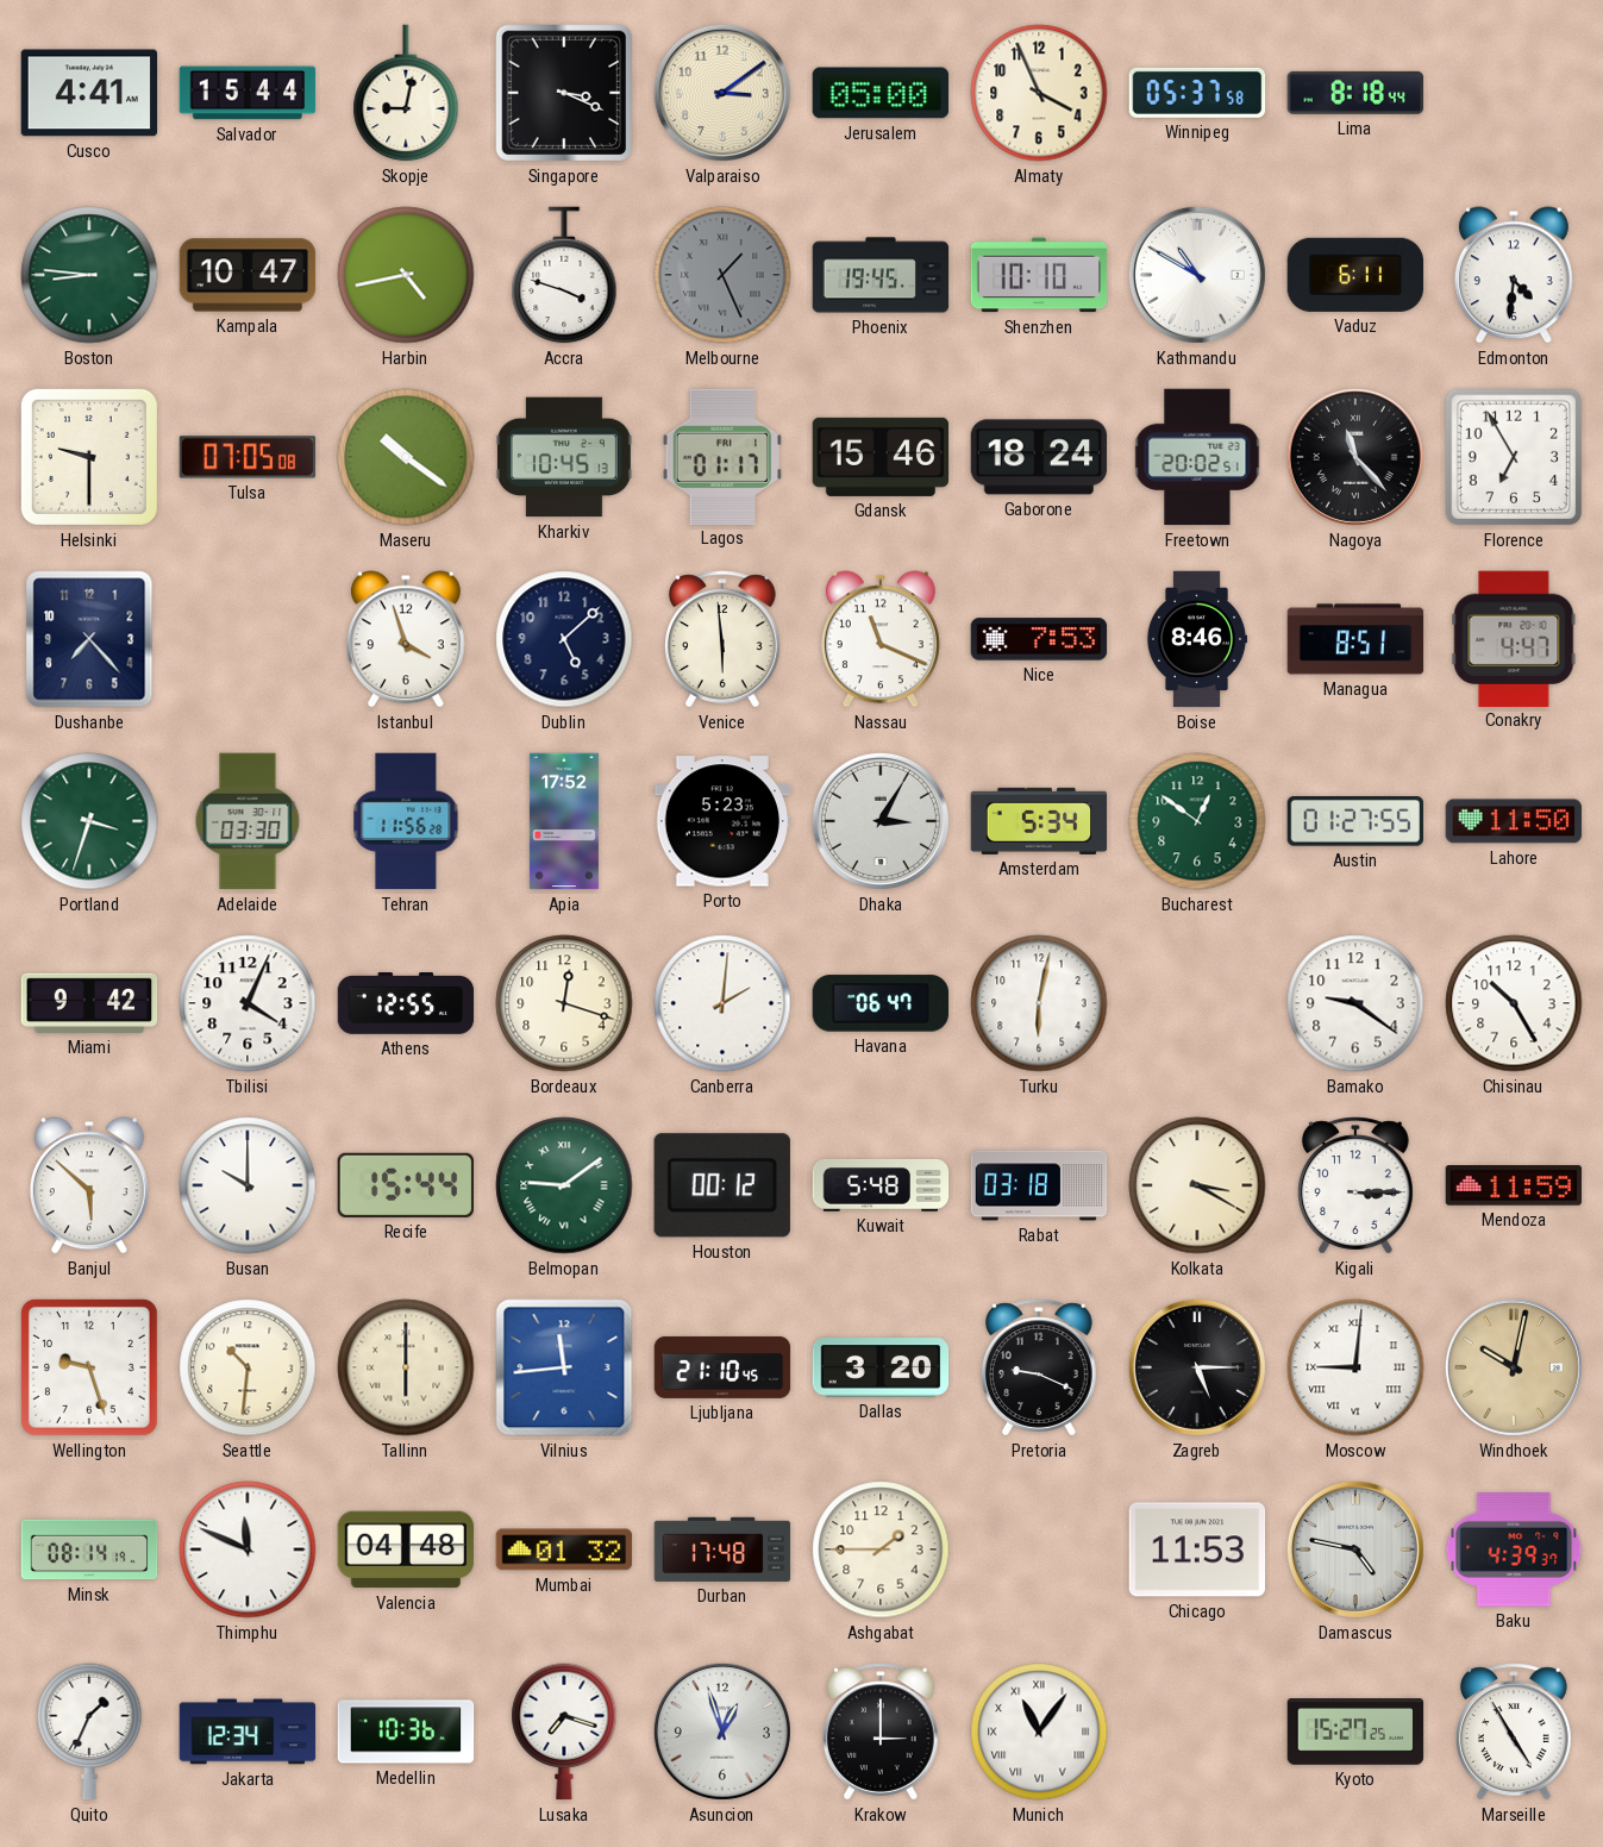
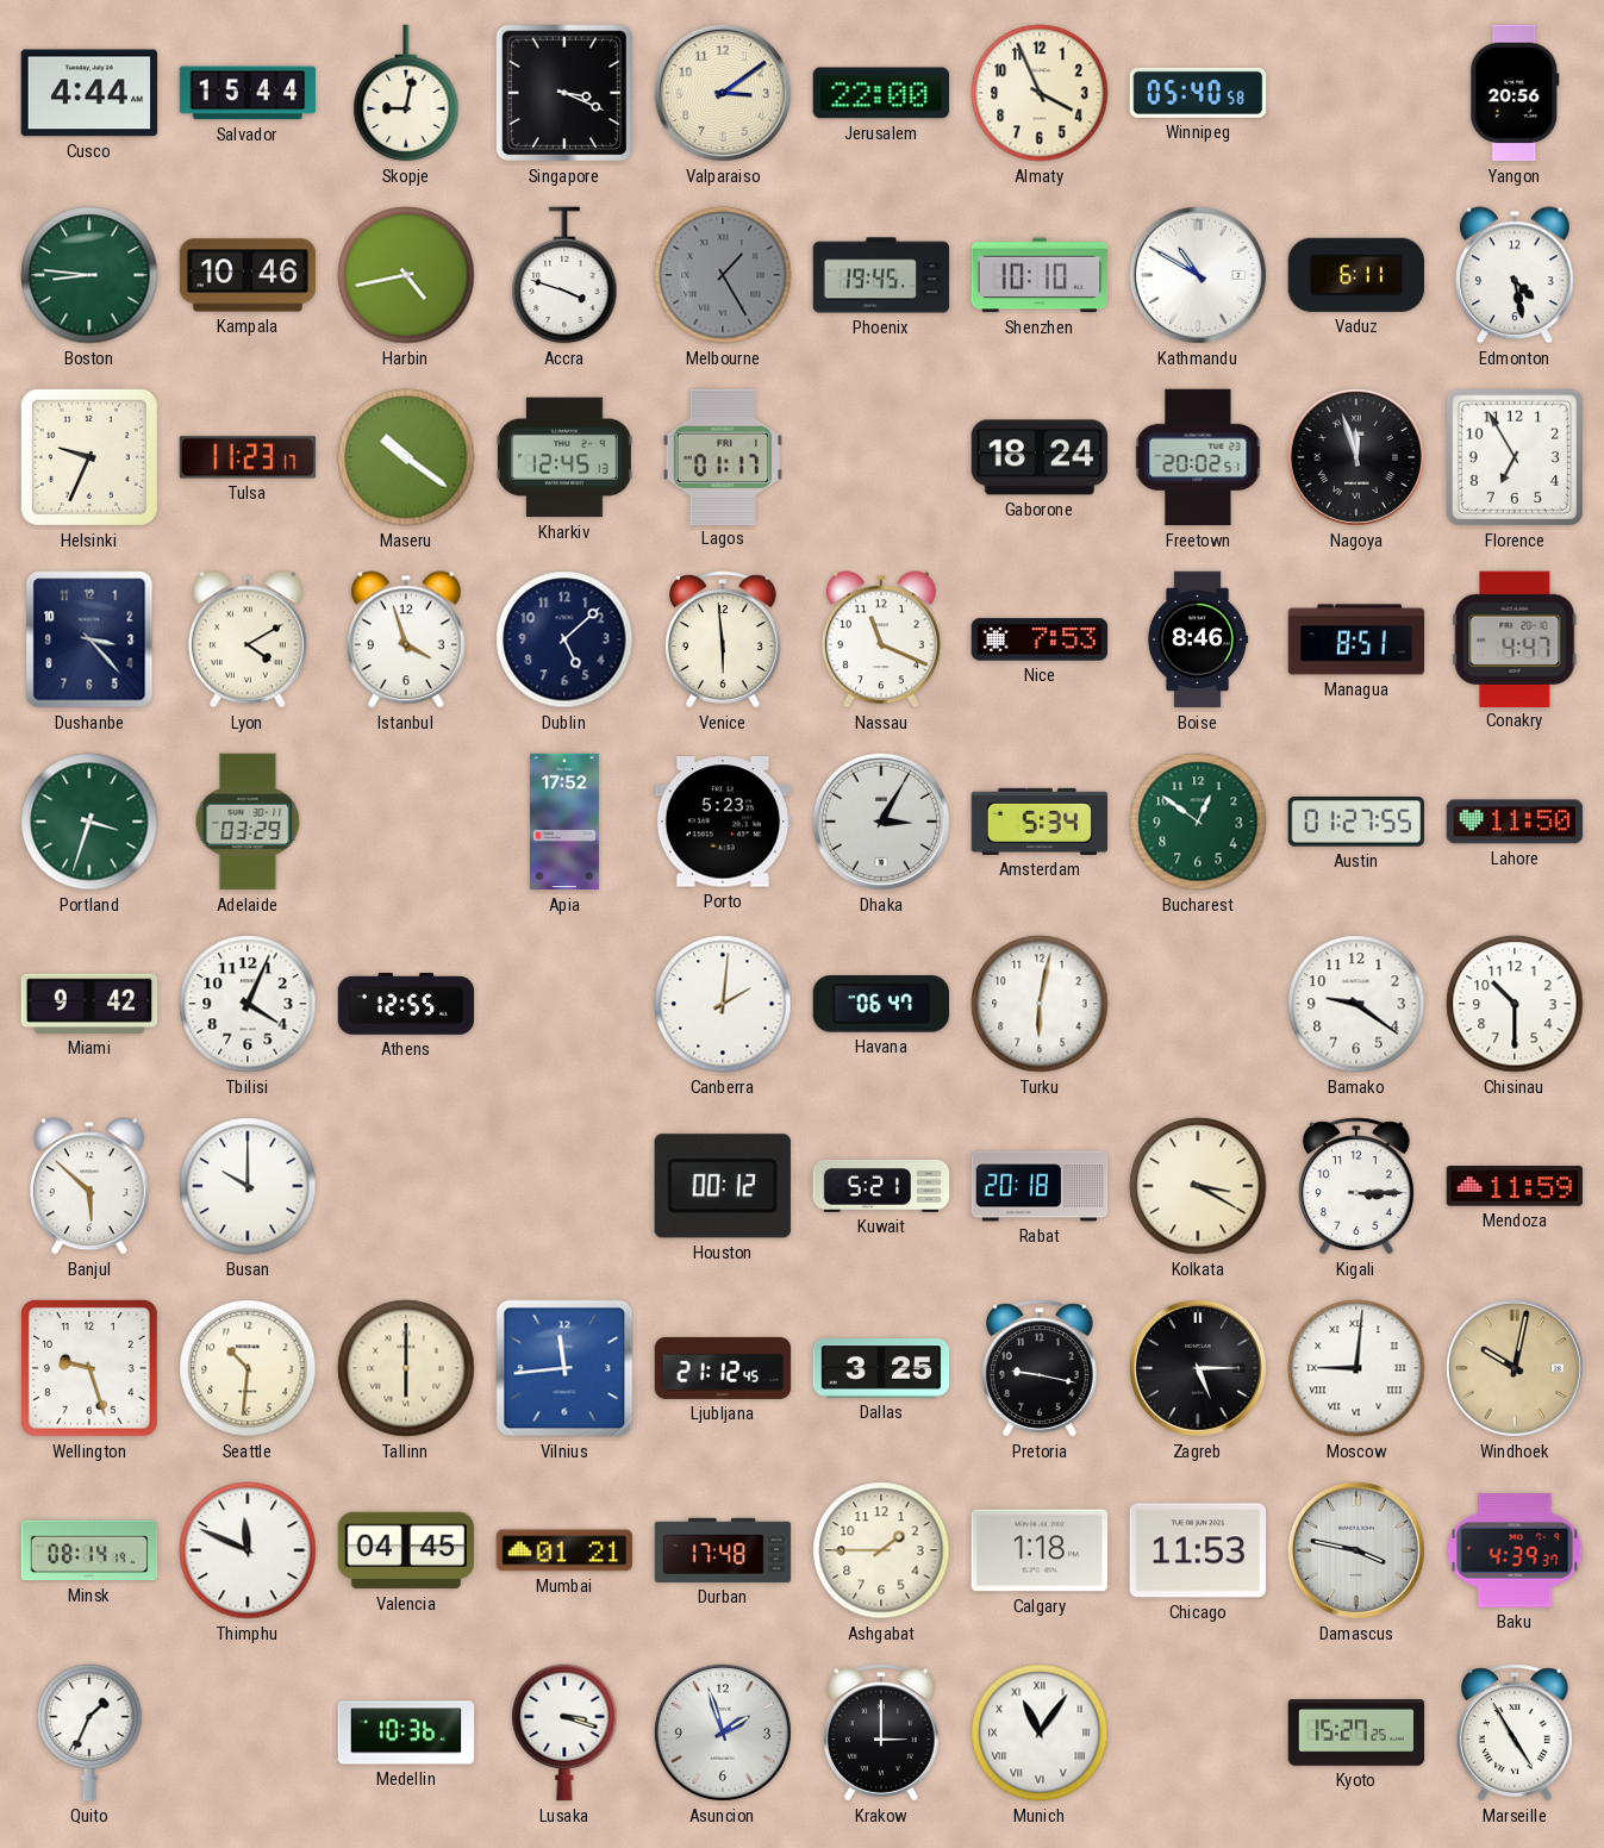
Cusco: 4:41 -> 4:44 (89, 93)
Jerusalem: 05:00 -> 22:00 (881, 93)
Winnipeg: 05:37 -> 05:40 (1198, 93)
Lima: 8:18 -> none (1355, 93)
Yangon: none -> 20:56 (1515, 93)
Kampala: 10:47 -> 10:46 (248, 275)
Melbourne: 1:26 -> 1:25 (723, 275)
Edmonton: 4:31 -> 4:28 (1515, 275)
Helsinki: 9:30 -> 9:34 (89, 457)
Tulsa: 07:05 -> 11:23 (248, 457)
Kharkiv: 10:45 -> 12:45 (564, 457)
Gdansk: 15:46 -> none (881, 457)
Nagoya: 11:23 -> 11:57 (1356, 457)
Dushanbe: 7:23 -> 3:23 (89, 639)
Lyon: none -> 4:10 (248, 639)
Adelaide: 03:30 -> 03:29 (248, 822)
Tehran: 11:56 -> none (406, 821)
Bordeaux: 12:18 -> none (564, 1003)
Chisinau: 10:25 -> 10:30 (1515, 1004)
Recife: 15:44 -> none (405, 1185)
Belmopan: 9:09 -> none (564, 1185)
Kuwait: 5:48 -> 5:21 (881, 1187)
Rabat: 03:18 -> 20:18 (1040, 1186)
Ljubljana: 21:10 -> 21:12 (723, 1368)
Dallas: 3:20 -> 3:25 (881, 1368)
Pretoria: 9:19 -> 9:17 (1041, 1368)
Valencia: 04:48 -> 04:45 (406, 1550)
Mumbai: 01:32 -> 01:21 (564, 1550)
Calgary: none -> 1:18 (1040, 1550)
Damascus: 4:47 -> 3:47 (1356, 1550)
Jakarta: 12:34 -> none (248, 1732)
Lusaka: 7:18 -> 3:18 (564, 1732)
Asuncion: 12:57 -> 1:57 (723, 1732)
